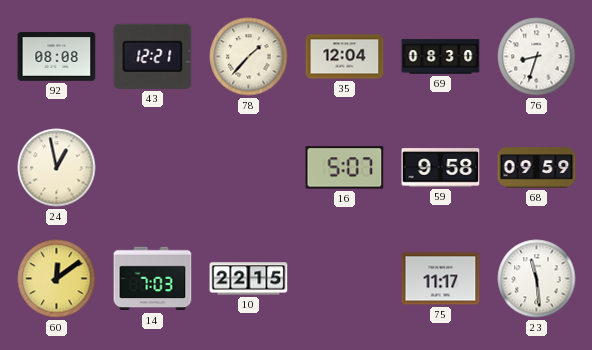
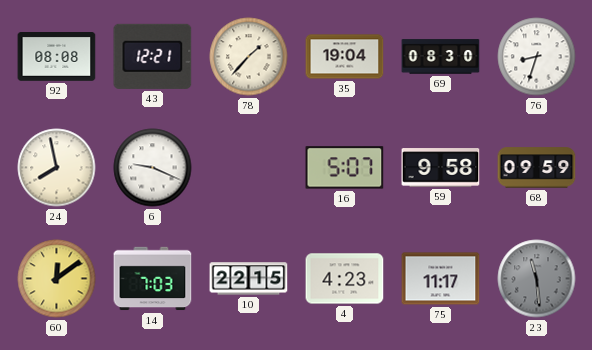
35: 12:04 -> 19:04 (345, 57)
24: 12:58 -> 7:58 (57, 168)
6: none -> 9:19 (153, 168)
4: none -> 4:23 (345, 279)
23 dial: white -> grey (537, 279)
